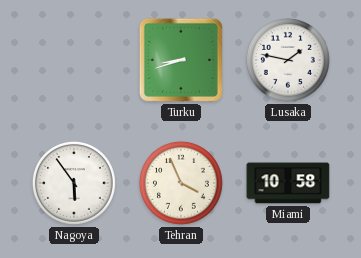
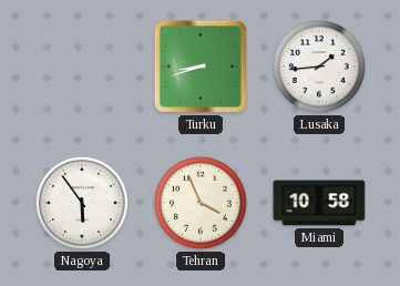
Lusaka: 1:47 -> 1:44 (319, 67)
